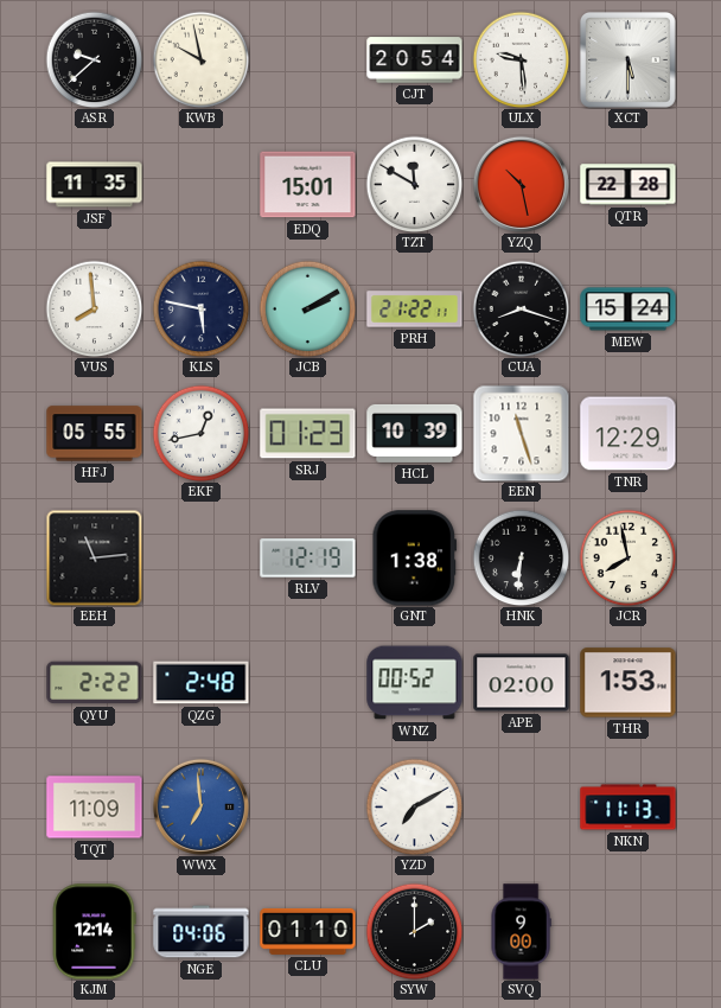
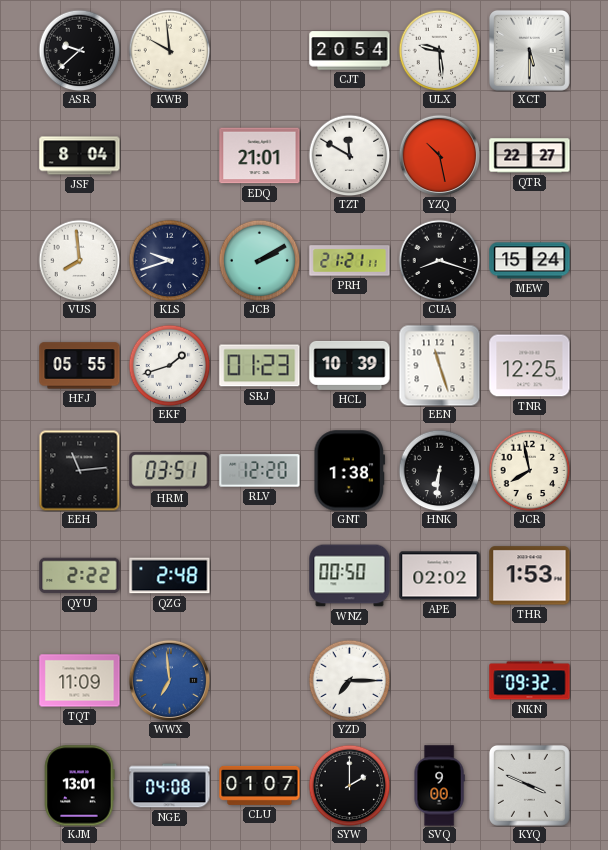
KWB: 9:58 -> 9:59 (169, 50)
JSF: 11:35 -> 8:04 (80, 156)
EDQ: 15:01 -> 21:01 (260, 156)
QTR: 22:28 -> 22:27 (530, 156)
KLS: 5:47 -> 9:42 (169, 260)
PRH: 21:22 -> 21:21 (350, 261)
EKF: 12:43 -> 1:42 (169, 365)
TNR: 12:29 -> 12:25 (530, 366)
HRM: none -> 03:51 (170, 471)
RLV: 12:19 -> 12:20 (260, 471)
WNZ: 00:52 -> 00:50 (350, 576)
APE: 02:00 -> 02:02 (440, 576)
YZD: 7:10 -> 7:15 (349, 680)
NKN: 11:13 -> 09:32 (530, 681)
KJM: 12:14 -> 13:01 (80, 786)
NGE: 04:06 -> 04:08 (170, 786)
CLU: 01:10 -> 01:07 (260, 785)
KYQ: none -> 3:49 (529, 785)
